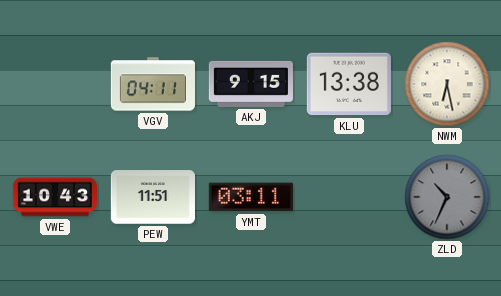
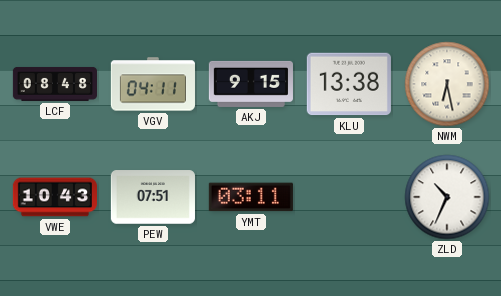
LCF: none -> 08:48 (54, 84)
PEW: 11:51 -> 07:51 (153, 197)
ZLD dial: grey -> white (447, 197)
